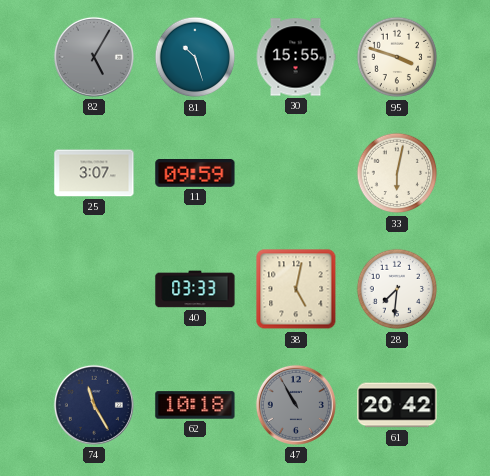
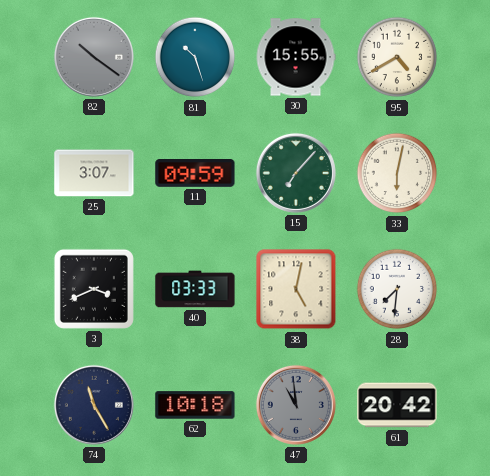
82: 5:05 -> 10:21 (94, 57)
95: 3:48 -> 4:40 (397, 57)
15: none -> 7:07 (296, 173)
3: none -> 3:41 (94, 289)
47: 10:55 -> 10:59 (296, 405)
